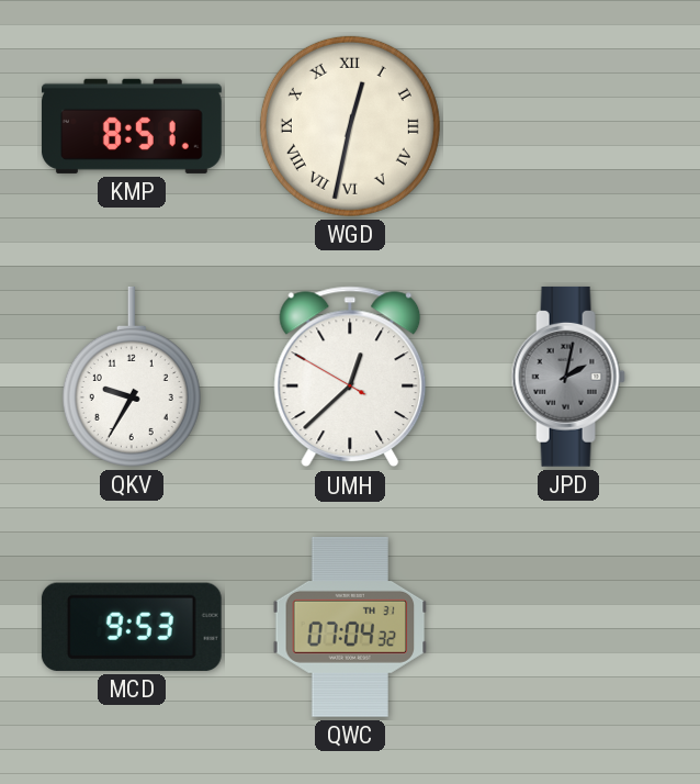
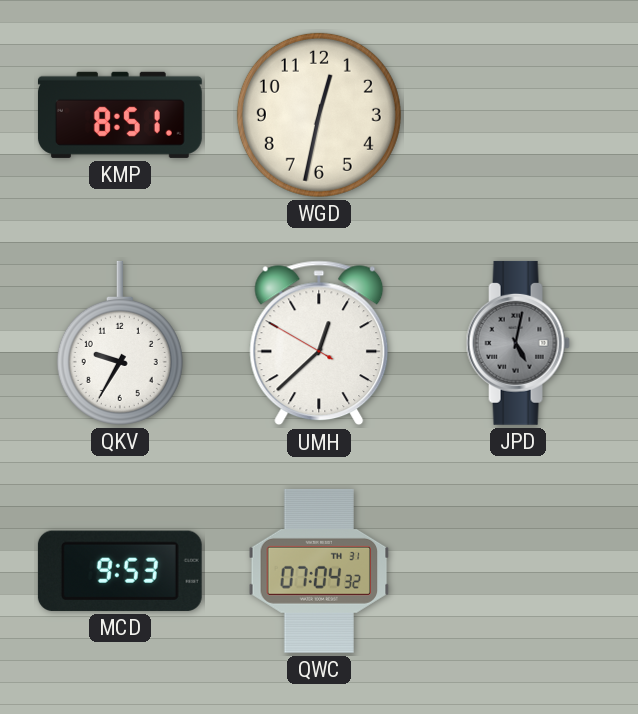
WGD numerals: Roman -> Arabic (319, 115)
JPD: 2:02 -> 5:02 (518, 343)
